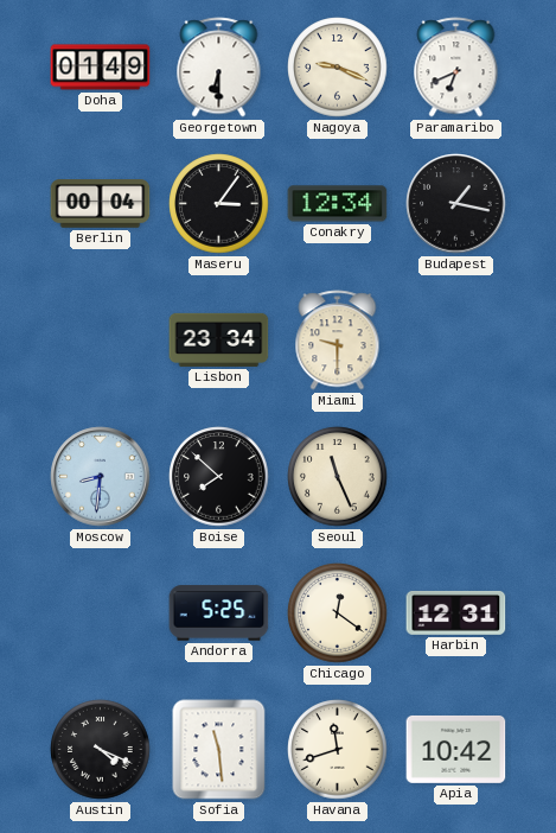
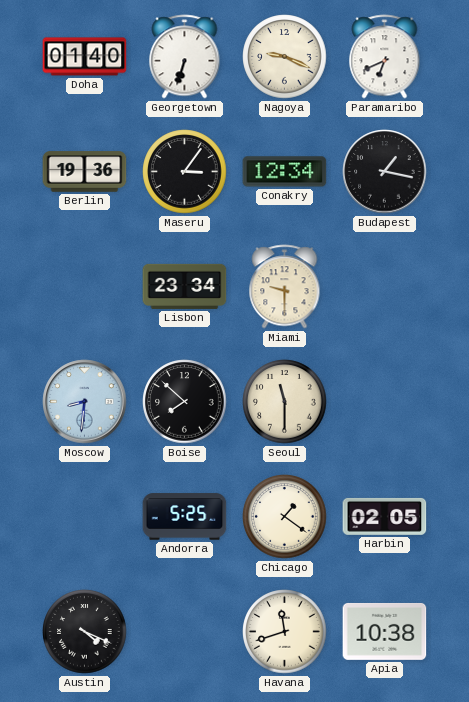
Doha: 01:49 -> 01:40 (85, 57)
Georgetown: 6:30 -> 6:33 (185, 57)
Berlin: 00:04 -> 19:36 (85, 172)
Seoul: 11:26 -> 11:30 (285, 402)
Chicago: 12:21 -> 1:21 (285, 517)
Harbin: 12:31 -> 02:05 (385, 516)
Sofia: 11:29 -> none (219, 750)
Apia: 10:42 -> 10:38 (385, 631)
